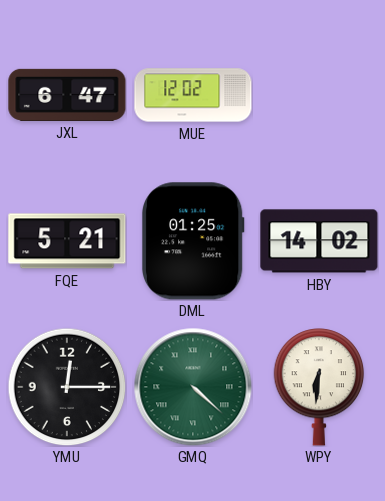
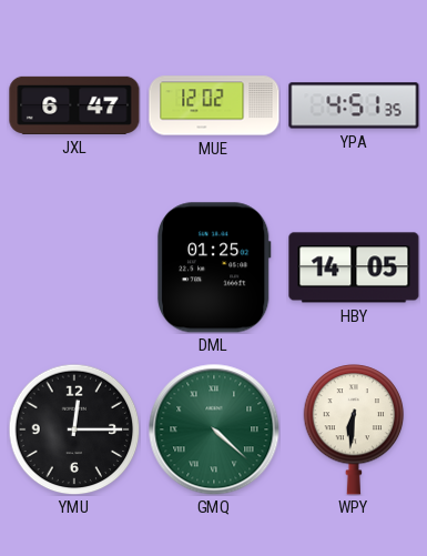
YPA: none -> 4:51 (354, 105)
FQE: 5:21 -> none (67, 241)
HBY: 14:02 -> 14:05 (354, 267)
